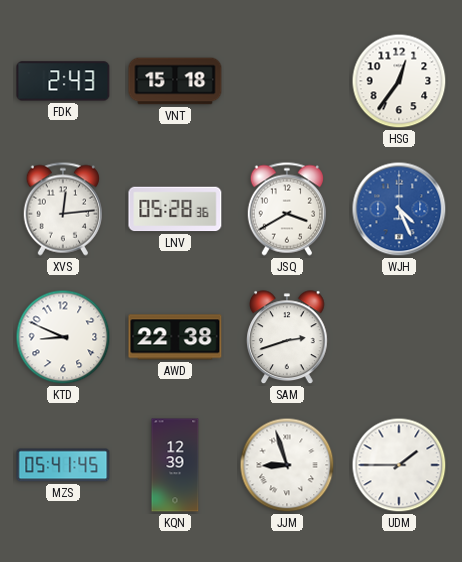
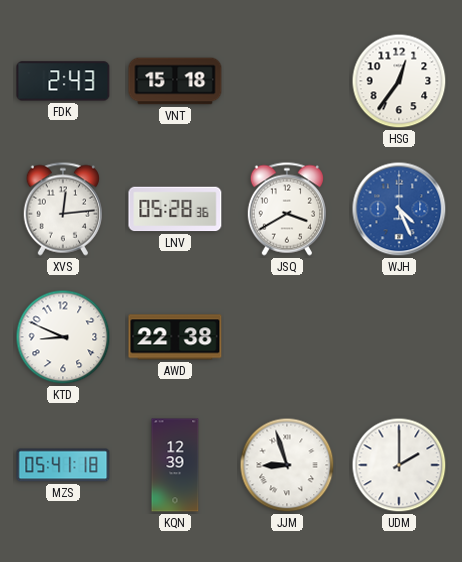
SAM: 2:42 -> none (288, 338)
MZS: 05:41:45 -> 05:41:18 (63, 465)
UDM: 1:45 -> 2:00 (399, 465)
